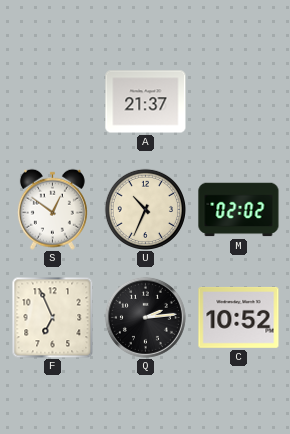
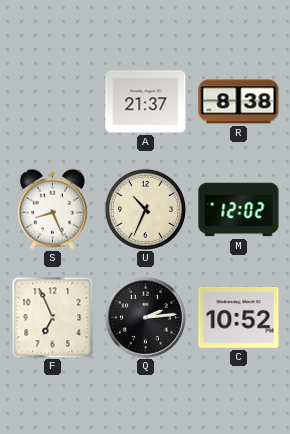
R: none -> 8:38 (239, 102)
S: 12:51 -> 8:26 (52, 209)
M: 02:02 -> 12:02 (239, 210)
